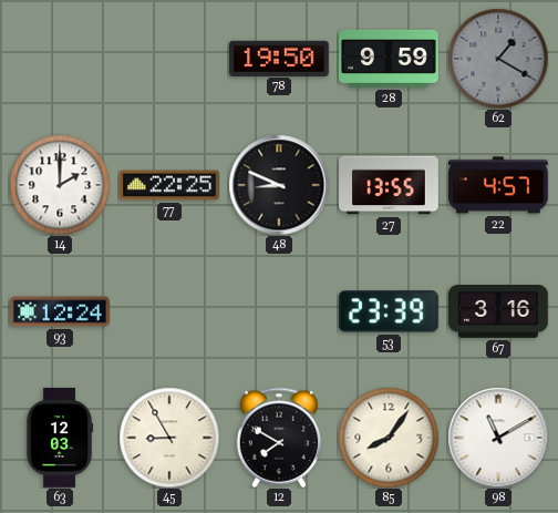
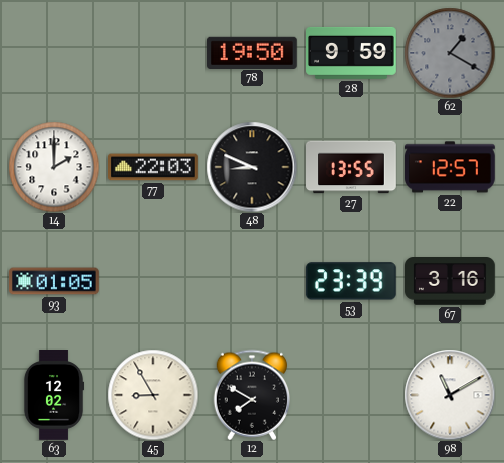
77: 22:25 -> 22:03 (154, 167)
22: 4:57 -> 12:57 (451, 167)
93: 12:24 -> 01:05 (55, 281)
63: 12:03 -> 12:02 (54, 395)
85: 8:06 -> none (389, 438)
